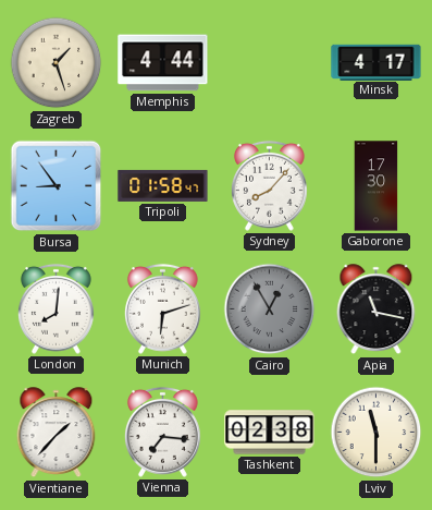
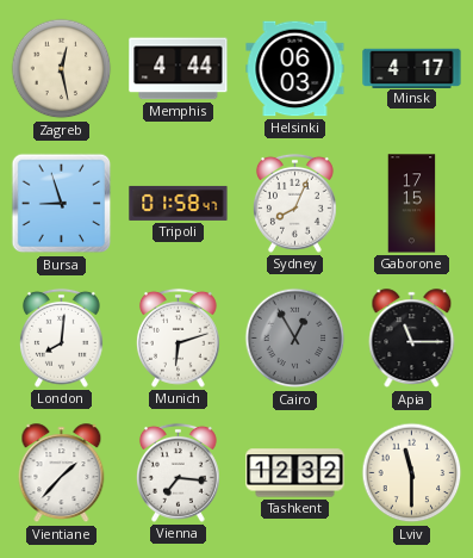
Zagreb: 1:27 -> 12:28 (62, 69)
Helsinki: none -> 06:03 (295, 69)
Bursa: 8:54 -> 8:57 (62, 204)
Sydney: 8:07 -> 8:04 (294, 203)
Gaborone: 17:30 -> 17:15 (412, 204)
Apia: 11:17 -> 11:15 (412, 339)
Tashkent: 02:38 -> 12:32 (295, 473)
